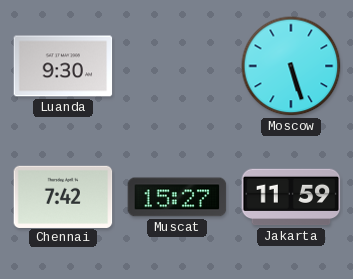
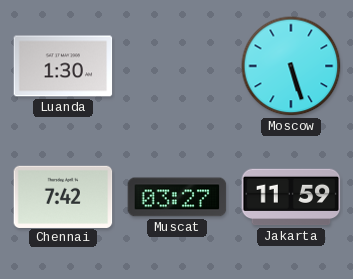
Luanda: 9:30 -> 1:30 (63, 66)
Muscat: 15:27 -> 03:27 (177, 197)
